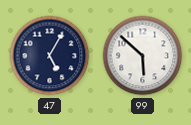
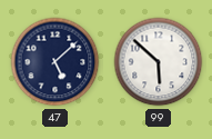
47: 5:05 -> 5:08 (55, 62)
